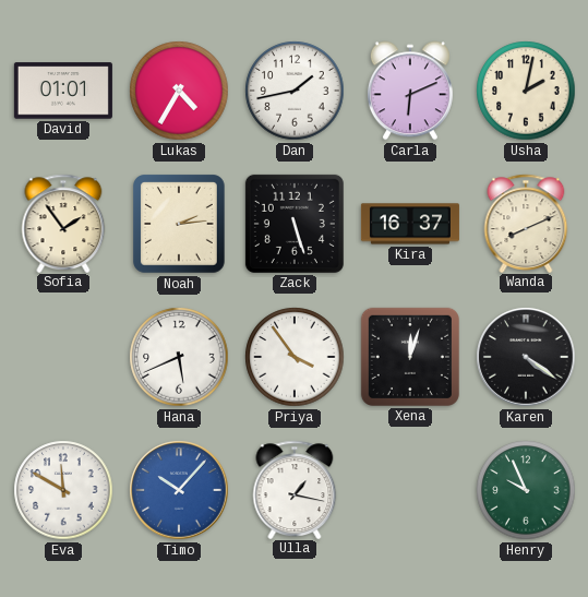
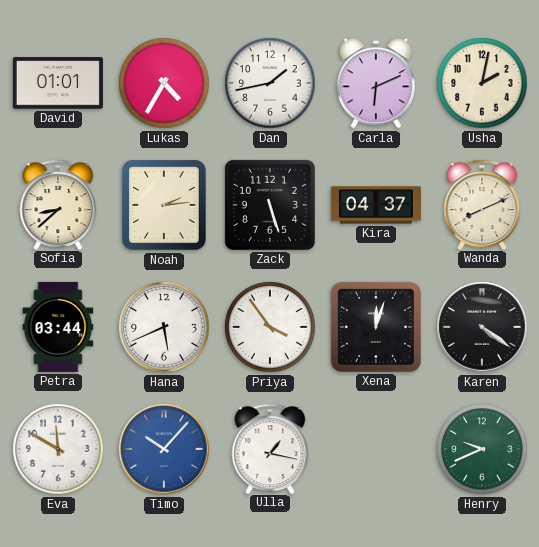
Sofia: 1:54 -> 8:38 (58, 204)
Kira: 16:37 -> 04:37 (376, 205)
Petra: none -> 03:44 (58, 327)
Henry: 9:56 -> 9:41 (482, 449)
